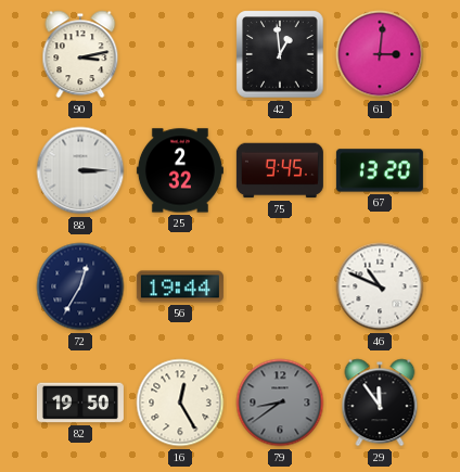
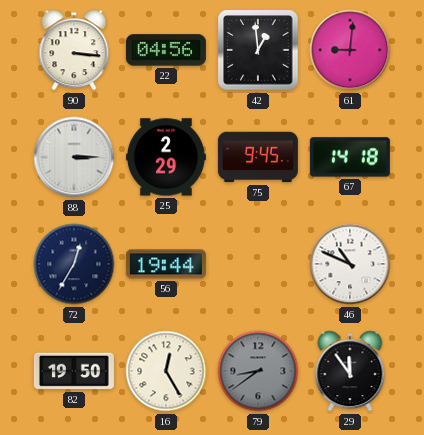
90: 3:13 -> 3:16 (74, 50)
22: none -> 04:56 (166, 50)
61: 3:01 -> 9:01 (350, 50)
25: 2:32 -> 2:29 (166, 157)
67: 13:20 -> 14:18 (350, 157)
